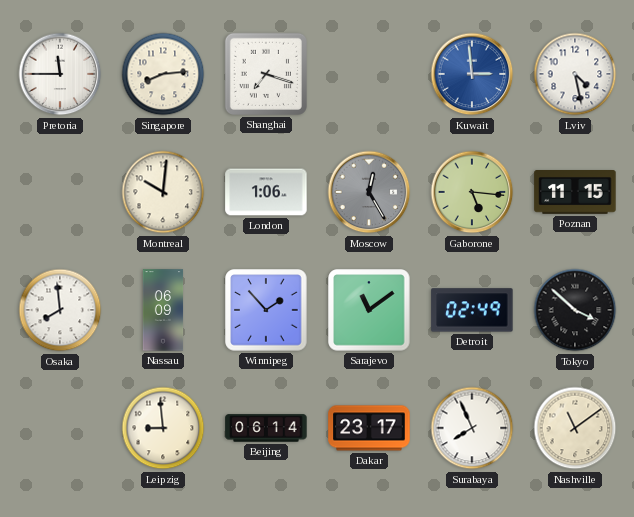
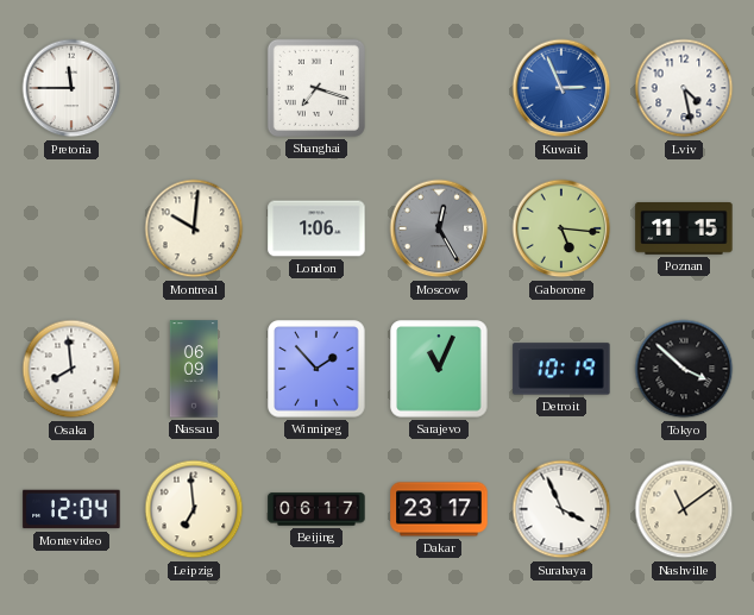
Singapore: 8:14 -> none (163, 74)
Kuwait: 2:59 -> 2:56 (561, 88)
Sarajevo: 11:09 -> 11:04 (439, 369)
Detroit: 02:49 -> 10:19 (561, 369)
Montevideo: none -> 12:04 (71, 509)
Leipzig: 8:59 -> 6:59 (194, 509)
Beijing: 06:14 -> 06:17 (316, 509)
Surabaya: 7:56 -> 3:56 (561, 509)
